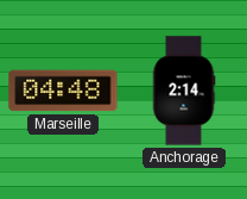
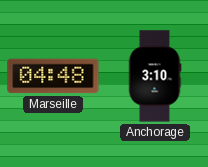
Anchorage: 2:14 -> 3:10 (155, 76)
